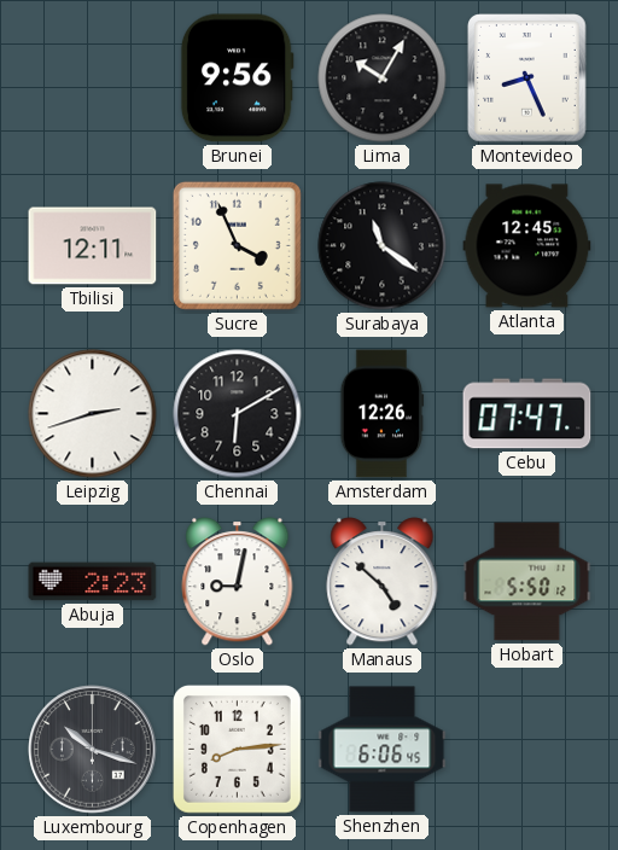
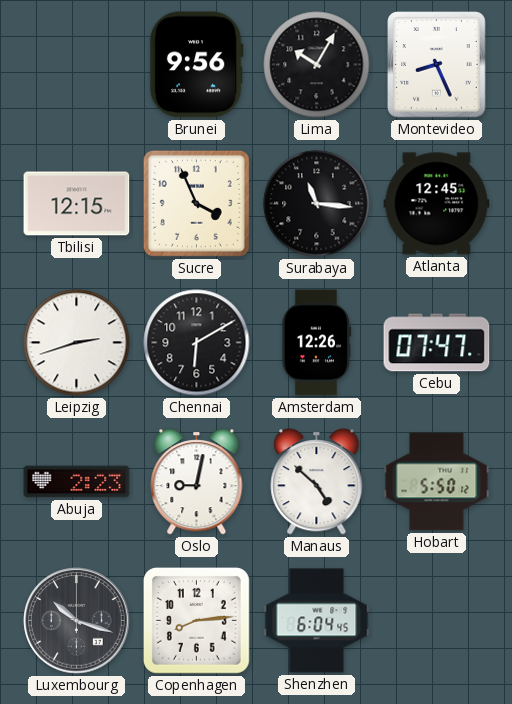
Tbilisi: 12:11 -> 12:15 (77, 204)
Surabaya: 11:21 -> 11:16 (317, 204)
Shenzhen: 6:06 -> 6:04 (317, 621)
